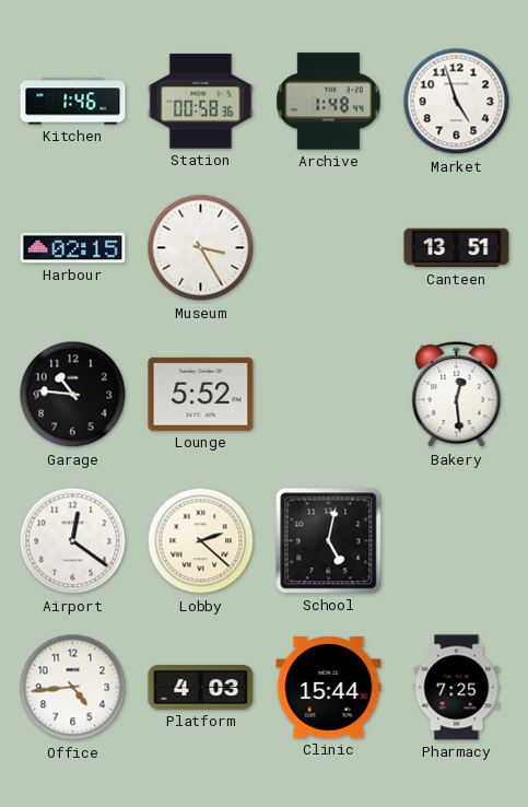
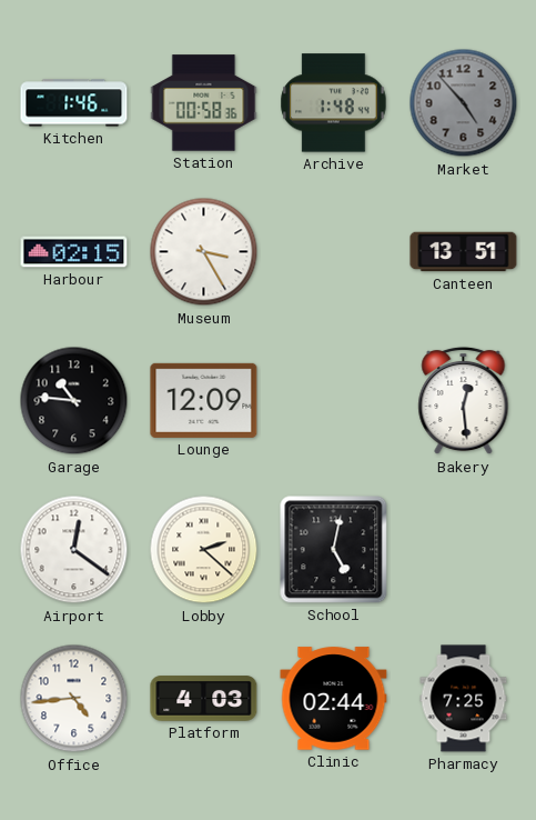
Market: 4:57 -> 4:53 (464, 103)
Market dial: white -> grey (464, 103)
Lounge: 5:52 -> 12:09 (204, 400)
Clinic: 15:44 -> 02:44 (334, 699)
